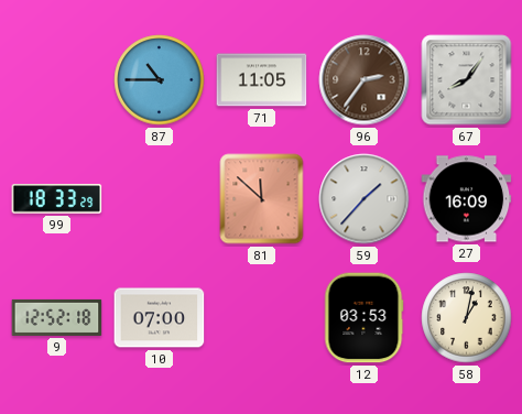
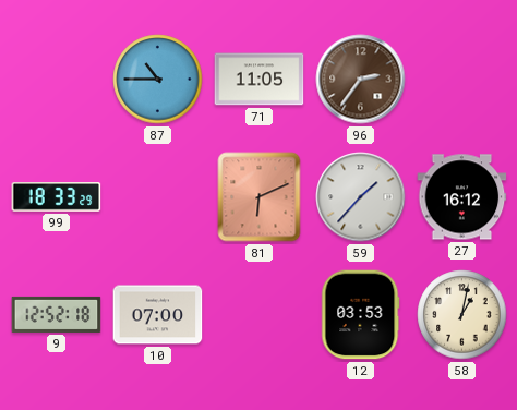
67: 8:06 -> none (467, 80)
81: 11:52 -> 6:11 (260, 197)
27: 16:09 -> 16:12 (462, 197)
